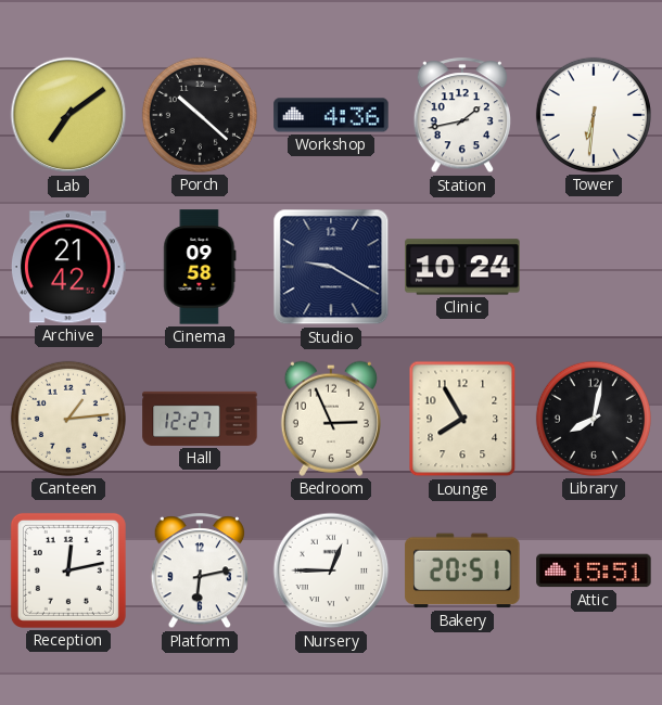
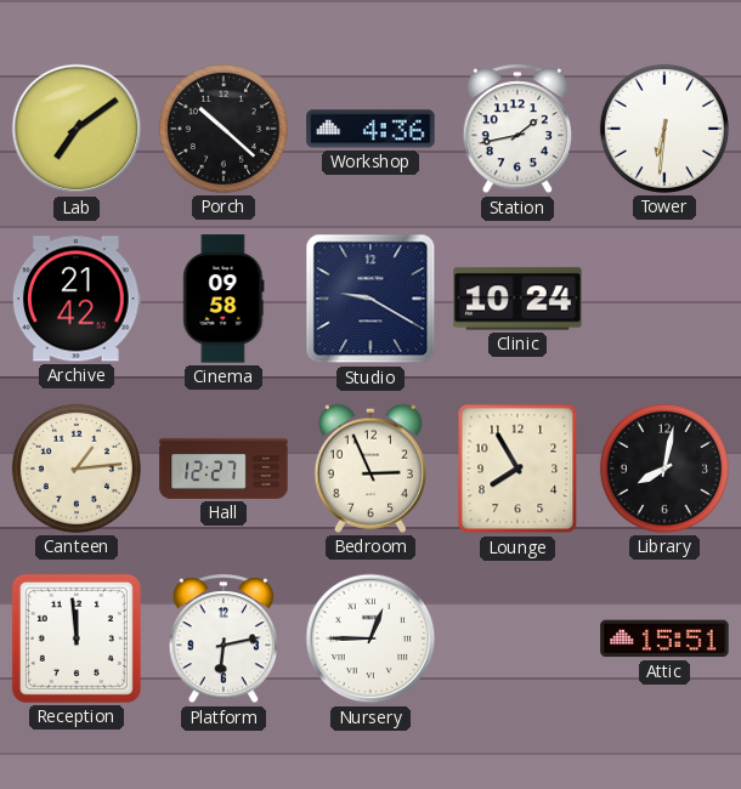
Reception: 12:13 -> 11:59 (77, 638)
Bakery: 20:51 -> none (462, 571)
